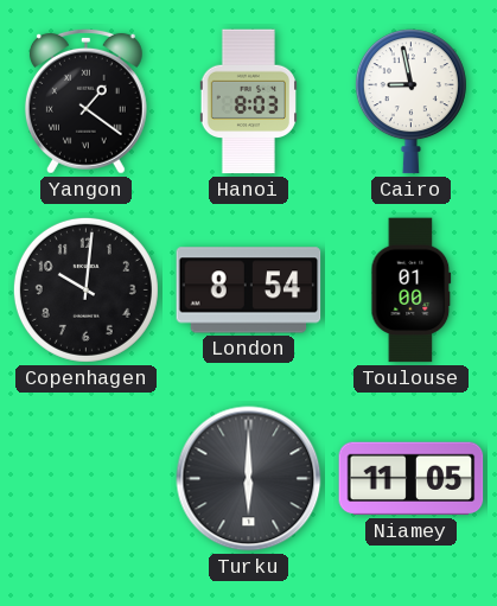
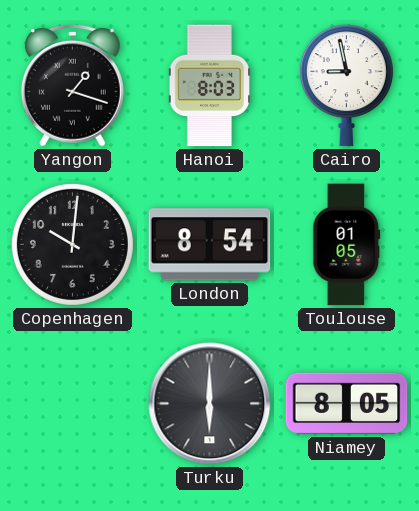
Yangon: 1:21 -> 1:18 (72, 85)
Toulouse: 01:00 -> 01:05 (347, 245)
Niamey: 11:05 -> 8:05 (347, 404)
